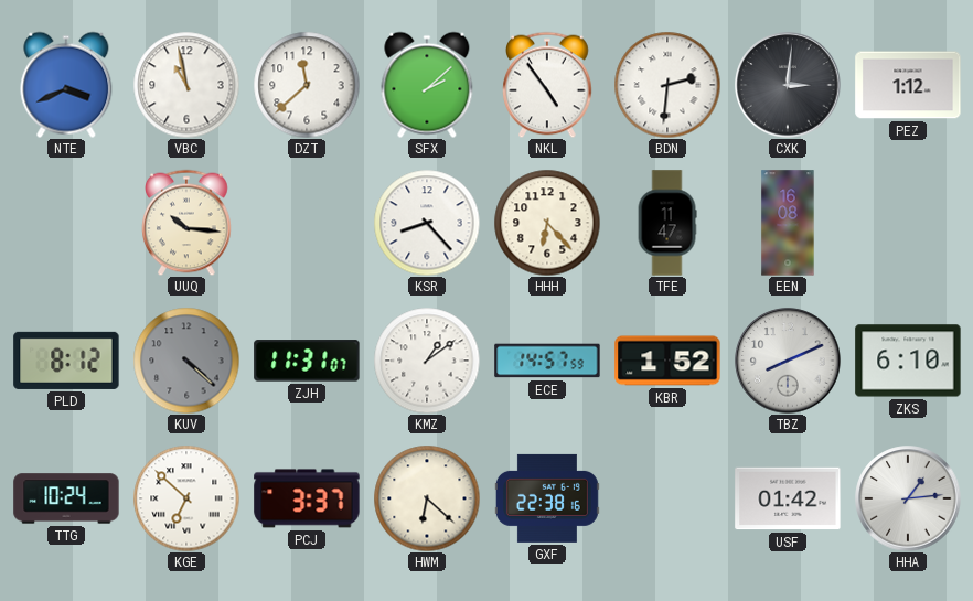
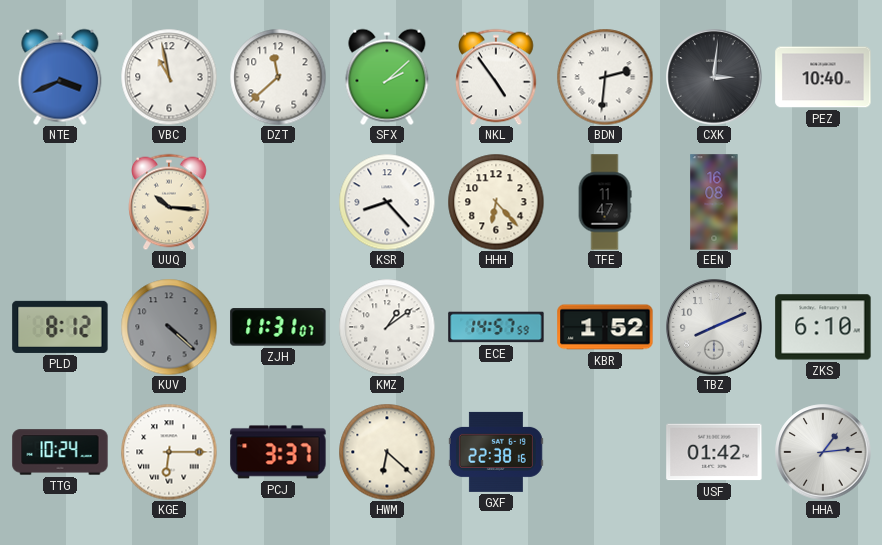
PEZ: 1:12 -> 10:40 (823, 77)
KGE: 6:52 -> 6:15 (169, 452)
